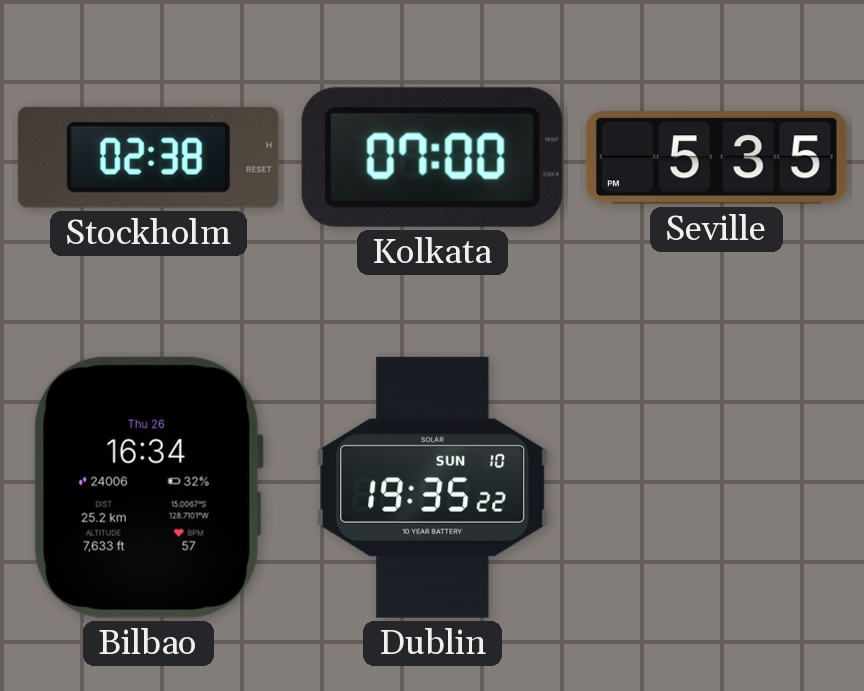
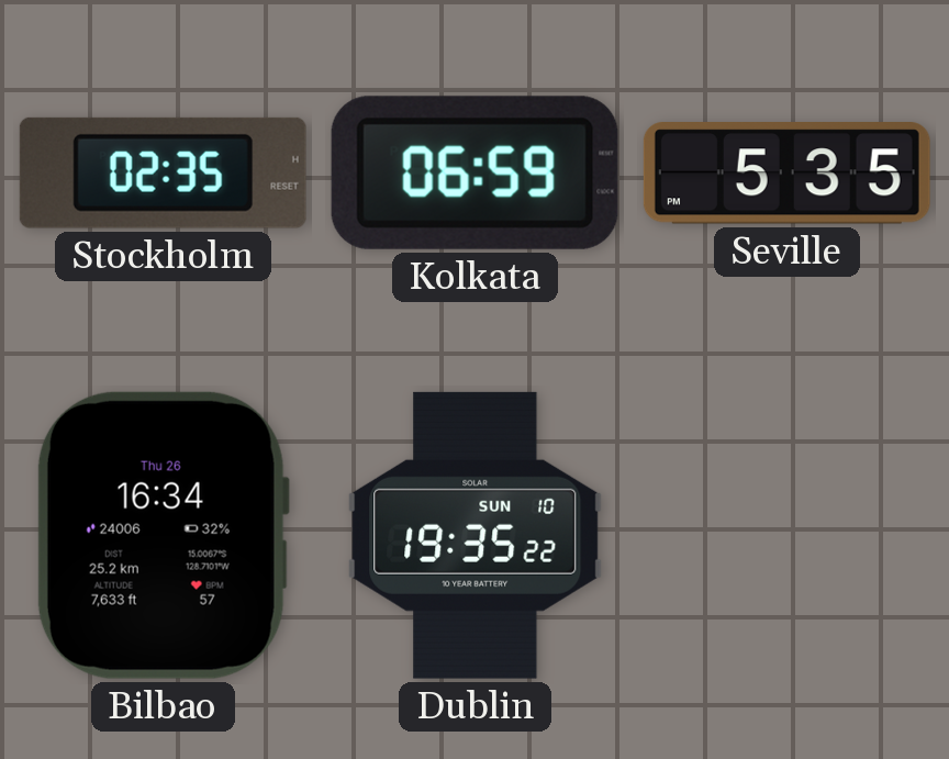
Stockholm: 02:38 -> 02:35 (163, 172)
Kolkata: 07:00 -> 06:59 (474, 172)
